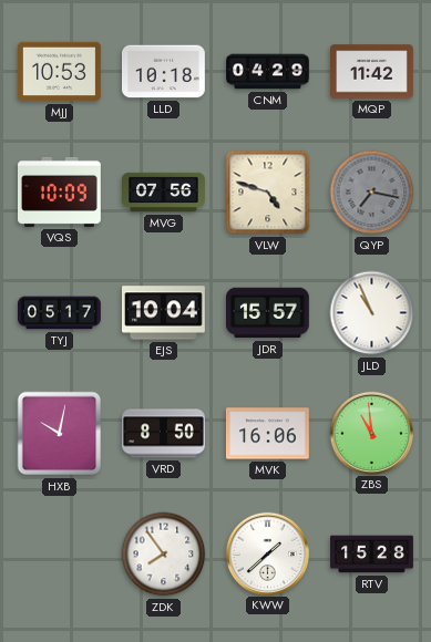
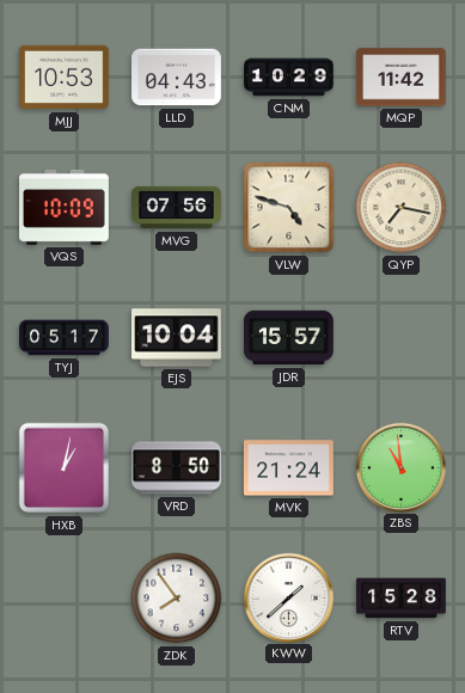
LLD: 10:18 -> 04:43 (177, 78)
CNM: 04:29 -> 10:29 (289, 78)
QYP dial: grey -> cream (402, 208)
JLD: 10:56 -> none (372, 313)
HXB: 10:02 -> 1:02 (65, 468)
MVK: 16:06 -> 21:24 (288, 468)
